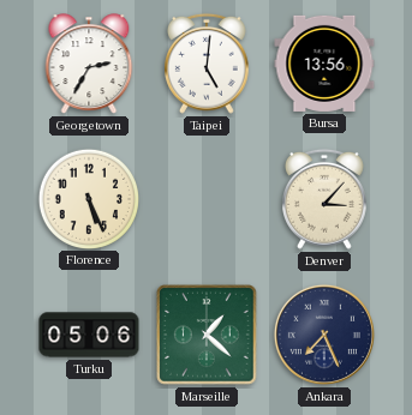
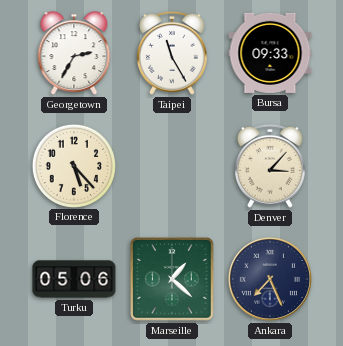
Taipei: 5:01 -> 11:25 (173, 53)
Bursa: 13:56 -> 09:33 (270, 53)
Florence: 5:26 -> 5:23 (73, 165)
